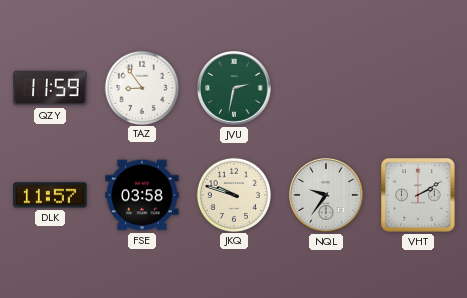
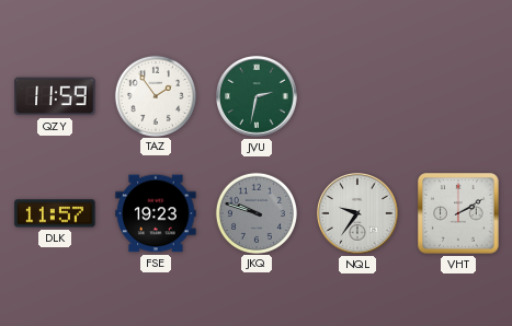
TAZ: 8:54 -> 1:54 (155, 95)
FSE: 03:58 -> 19:23 (156, 213)
JKQ dial: cream -> grey (255, 212)
